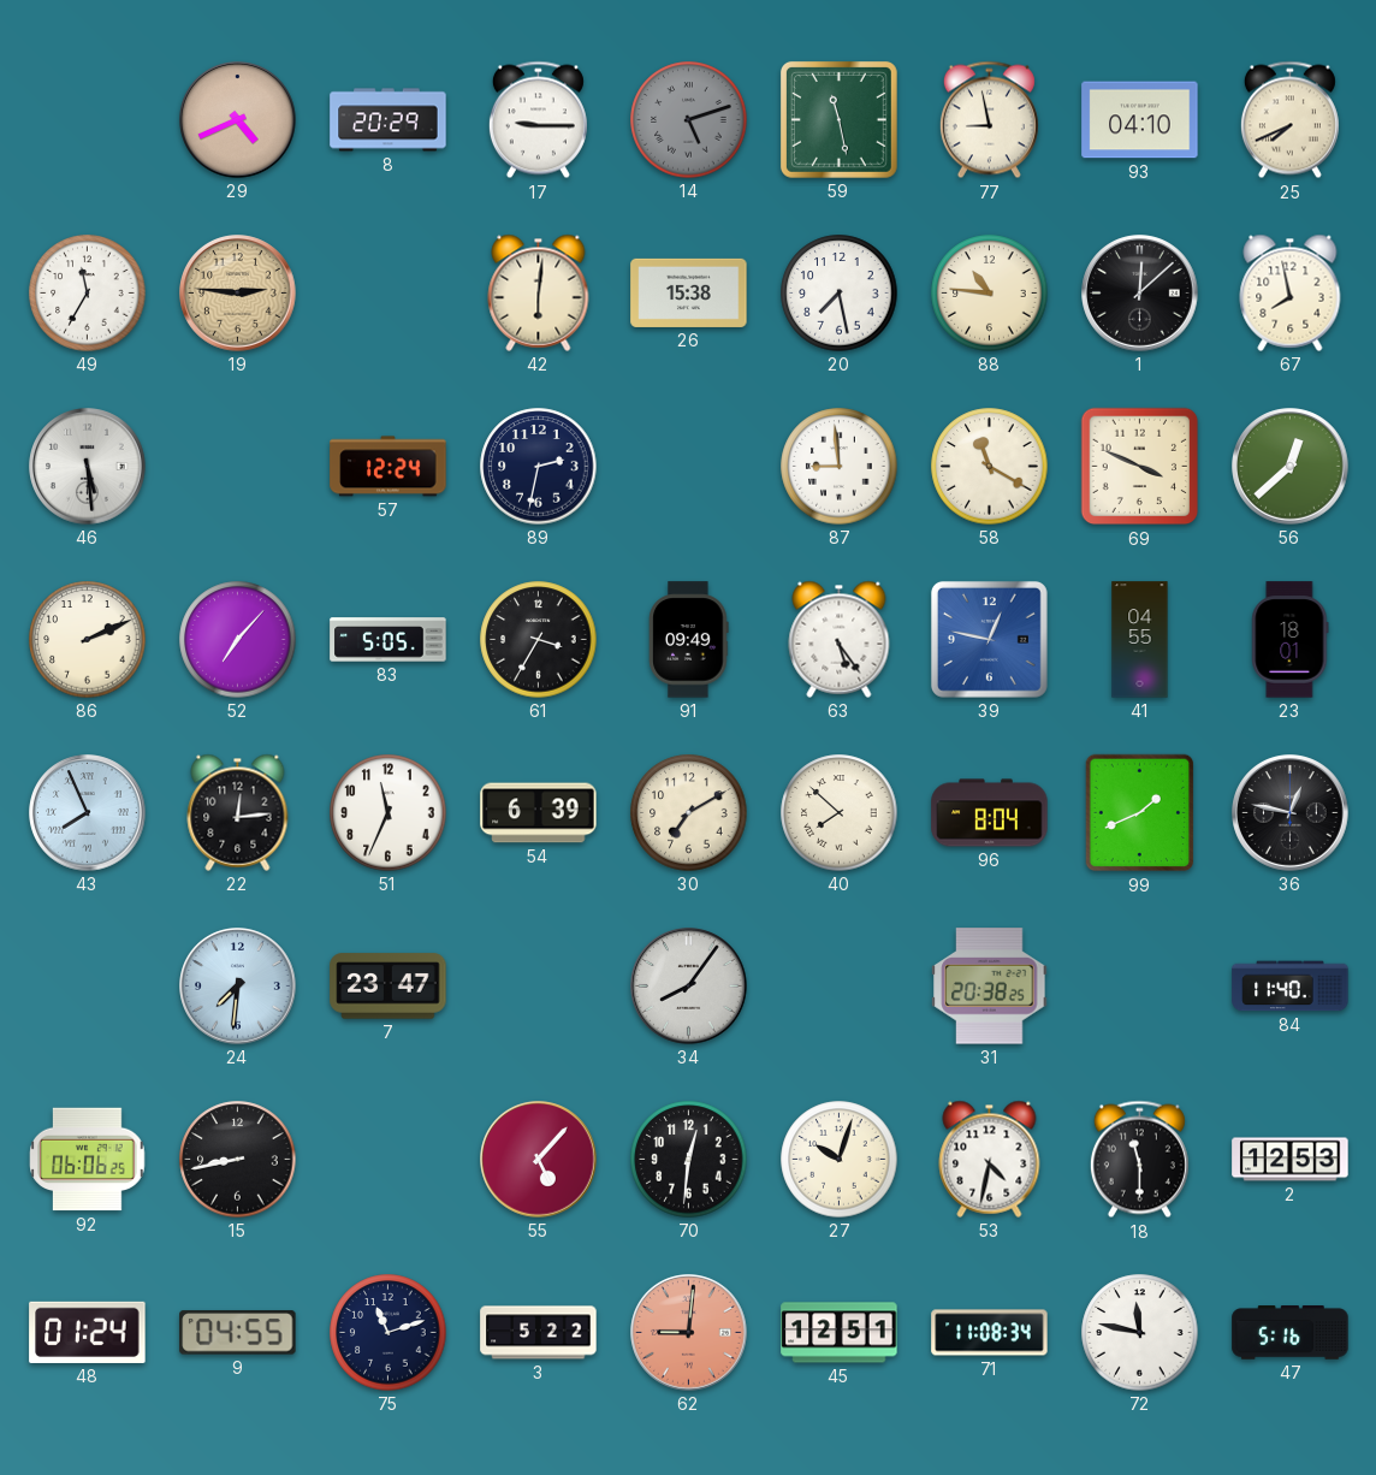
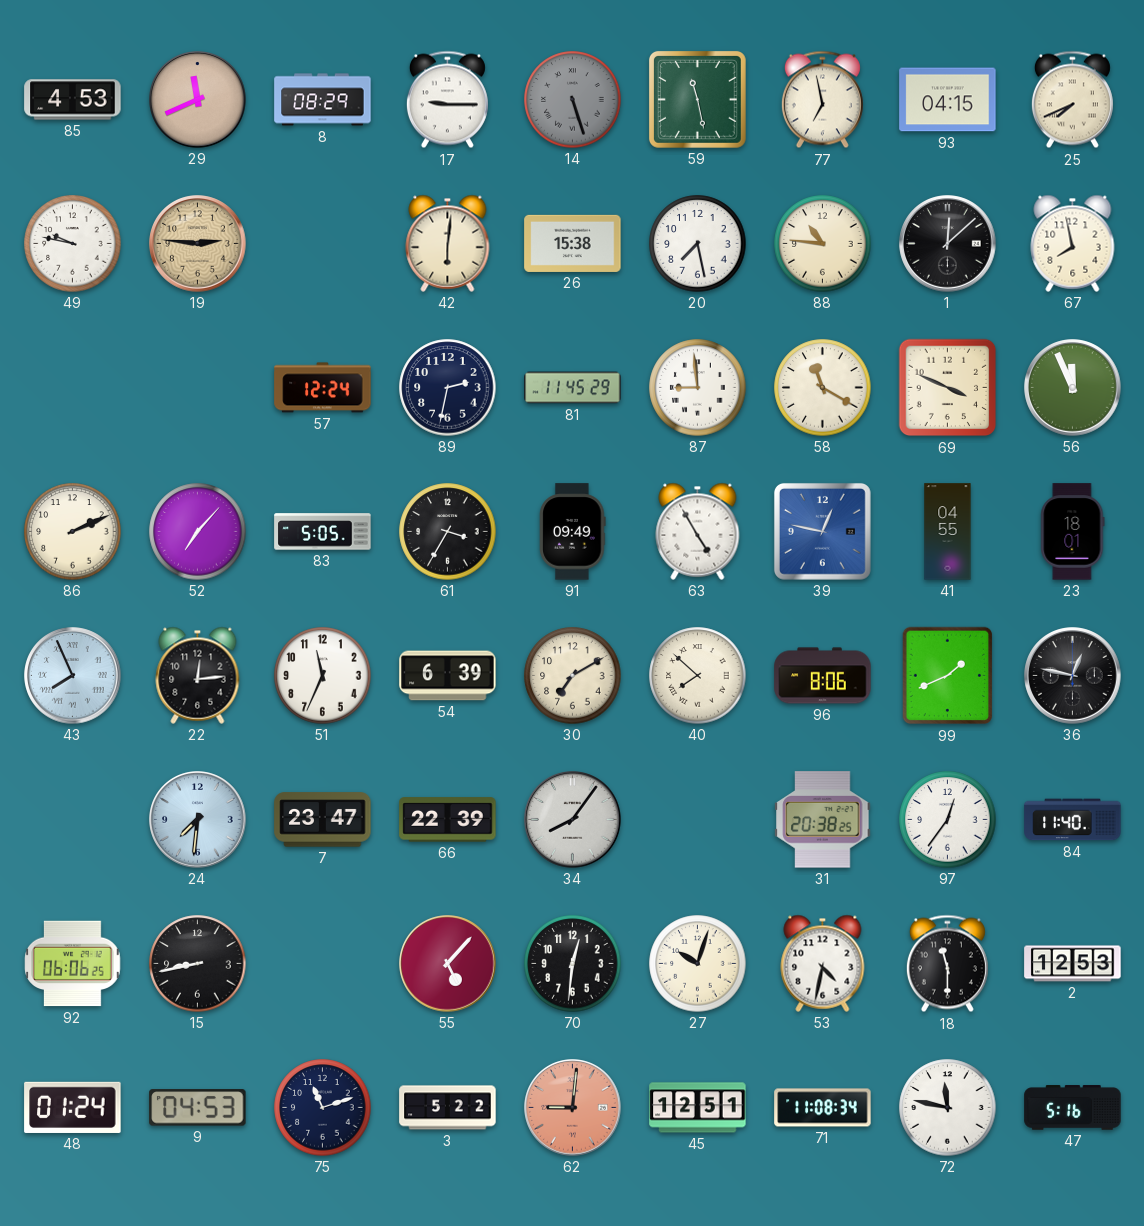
85: none -> 4:53 (73, 100)
29: 4:41 -> 11:41 (198, 100)
8: 20:29 -> 08:29 (323, 100)
14: 5:12 -> 5:27 (573, 100)
77: 8:58 -> 6:58 (822, 100)
93: 04:10 -> 04:15 (948, 100)
49: 11:35 -> 9:47 (73, 244)
46: 5:29 -> none (88, 467)
81: none -> 11:45 (573, 388)
56: 12:38 -> 11:56 (1073, 388)
63: 5:24 -> 4:55 (698, 531)
96: 8:04 -> 8:06 (823, 676)
66: none -> 22:39 (448, 820)
97: none -> 12:36 (948, 820)
9: 04:55 -> 04:53 (198, 1108)
